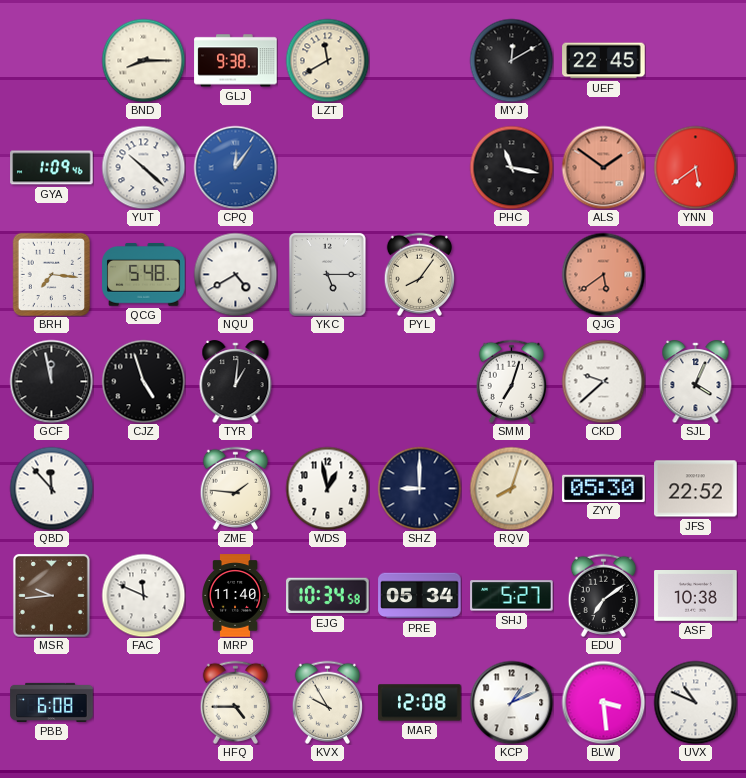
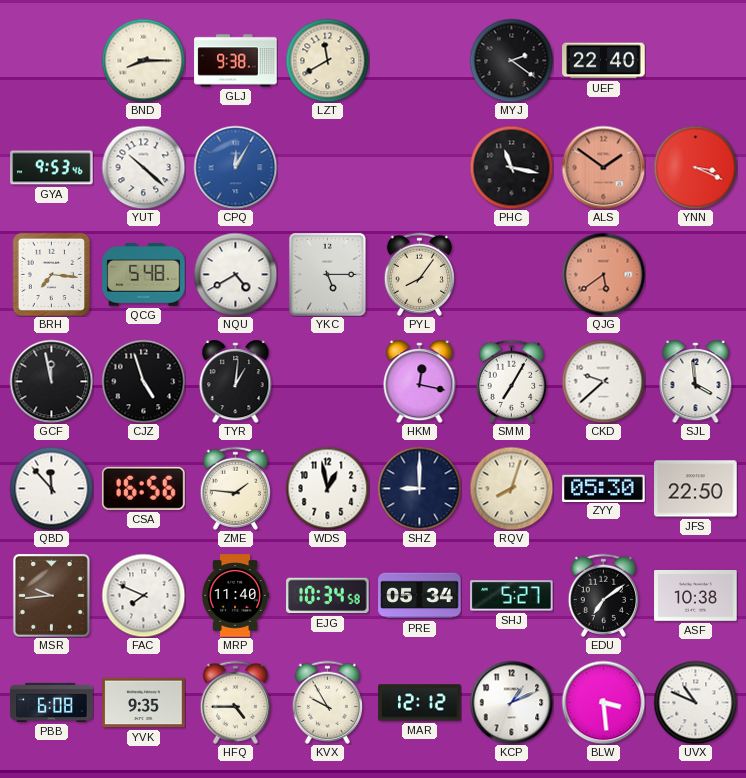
MYJ: 12:10 -> 2:21 (511, 60)
UEF: 22:45 -> 22:40 (604, 61)
GYA: 1:09 -> 9:53 (52, 168)
CPQ: 12:06 -> 12:05 (235, 167)
YNN: 5:39 -> 3:19 (695, 167)
HKM: none -> 12:17 (420, 382)
SMM: 7:03 -> 7:05 (511, 381)
SJL: 4:04 -> 3:59 (696, 382)
CSA: none -> 16:56 (143, 488)
JFS: 22:52 -> 22:50 (696, 489)
FAC: 11:49 -> 7:49 (143, 595)
YVK: none -> 9:35 (144, 703)
MAR: 12:08 -> 12:12 (420, 703)
